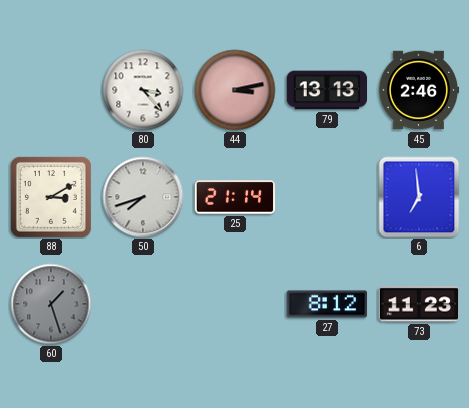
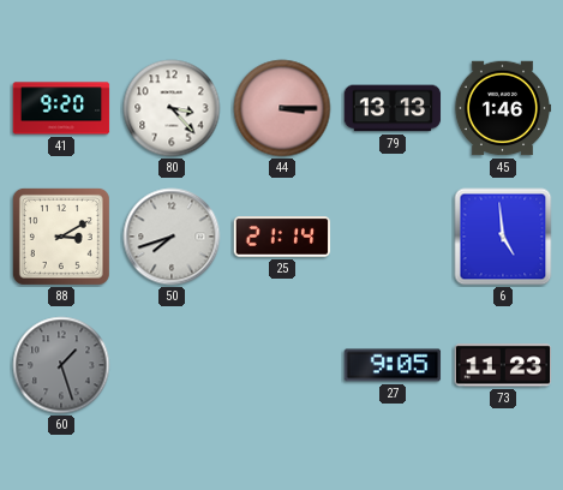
41: none -> 9:20 (61, 108)
44: 3:13 -> 3:15 (282, 108)
45: 2:46 -> 1:46 (503, 108)
6: 6:59 -> 4:59 (503, 237)
27: 8:12 -> 9:05 (393, 365)
